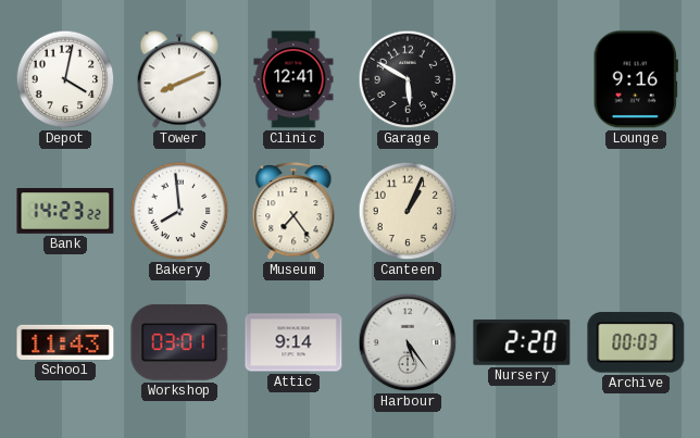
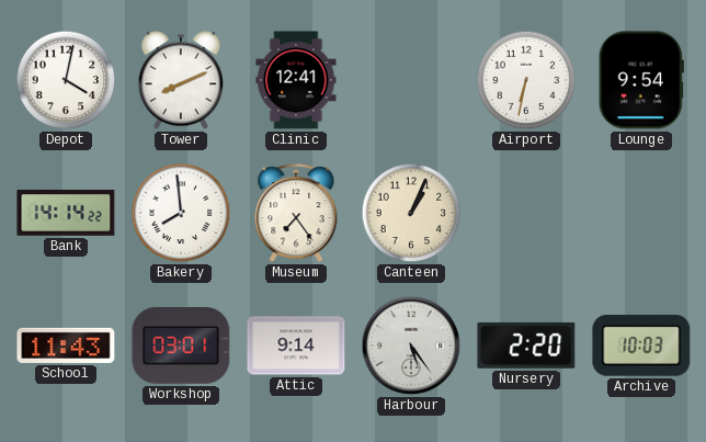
Garage: 5:50 -> none (408, 79)
Airport: none -> 6:32 (526, 80)
Lounge: 9:16 -> 9:54 (641, 80)
Bank: 14:23 -> 14:14 (66, 213)
Archive: 00:03 -> 10:03 (641, 345)
